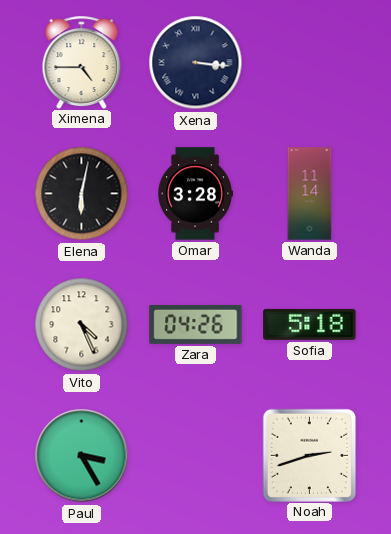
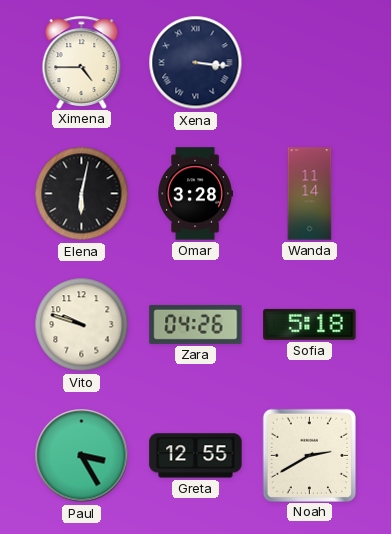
Vito: 4:26 -> 9:48 (82, 325)
Greta: none -> 12:55 (196, 456)
Noah: 2:42 -> 2:40 (309, 455)
